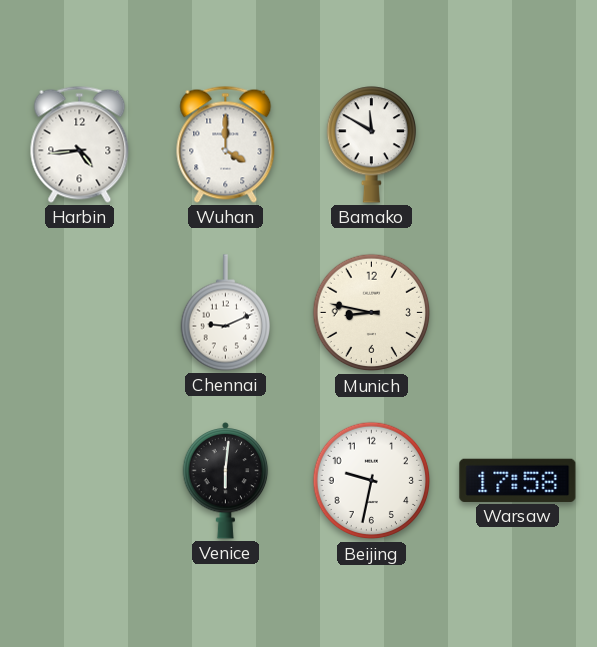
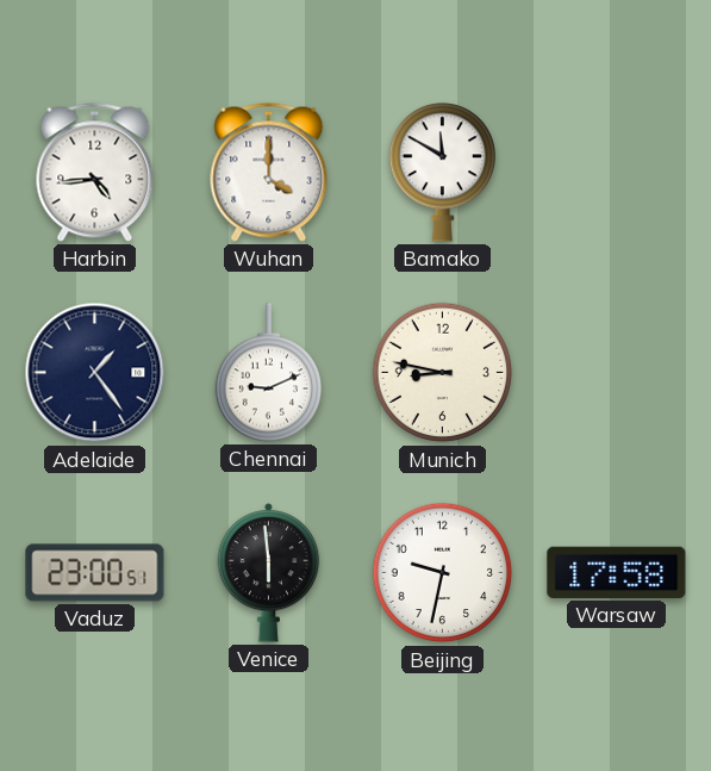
Adelaide: none -> 1:24 (95, 373)
Vaduz: none -> 23:00 (95, 573)
Venice: 6:01 -> 5:59 (269, 572)
